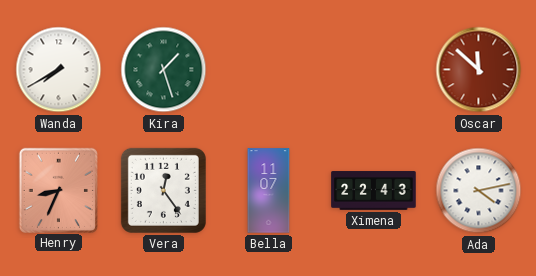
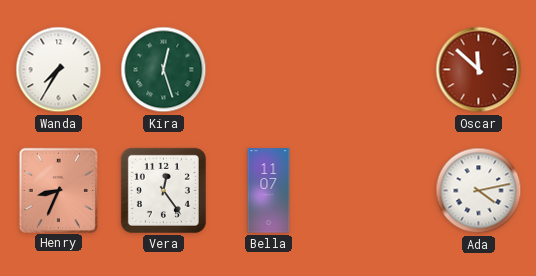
Wanda: 7:40 -> 7:35 (59, 70)
Kira: 1:27 -> 12:27 (164, 70)
Ximena: 22:43 -> none (374, 191)
